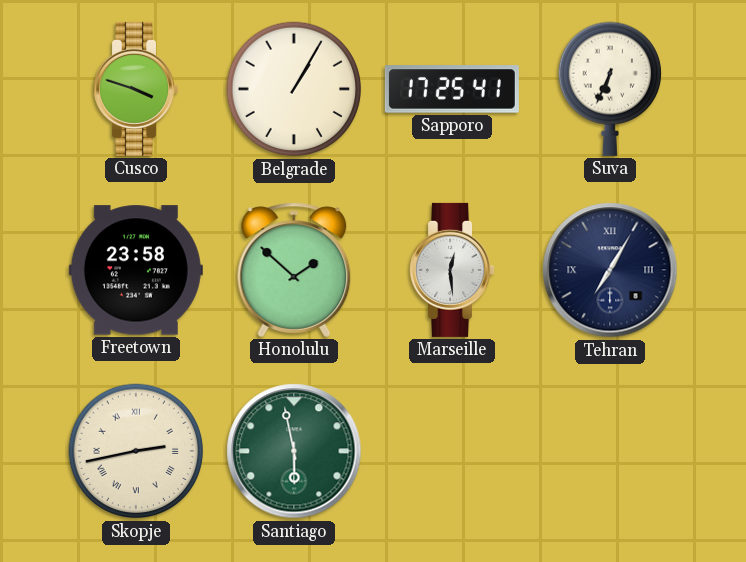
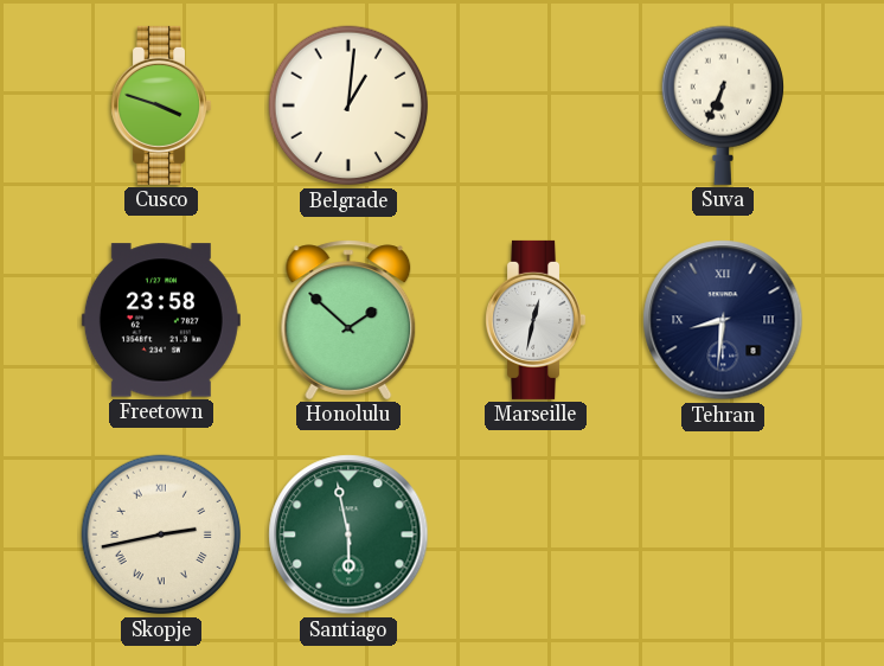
Belgrade: 1:05 -> 1:01 (348, 105)
Sapporo: 17:25 -> none (452, 89)
Marseille: 12:29 -> 12:32 (536, 320)
Tehran: 7:05 -> 8:31 (723, 320)
